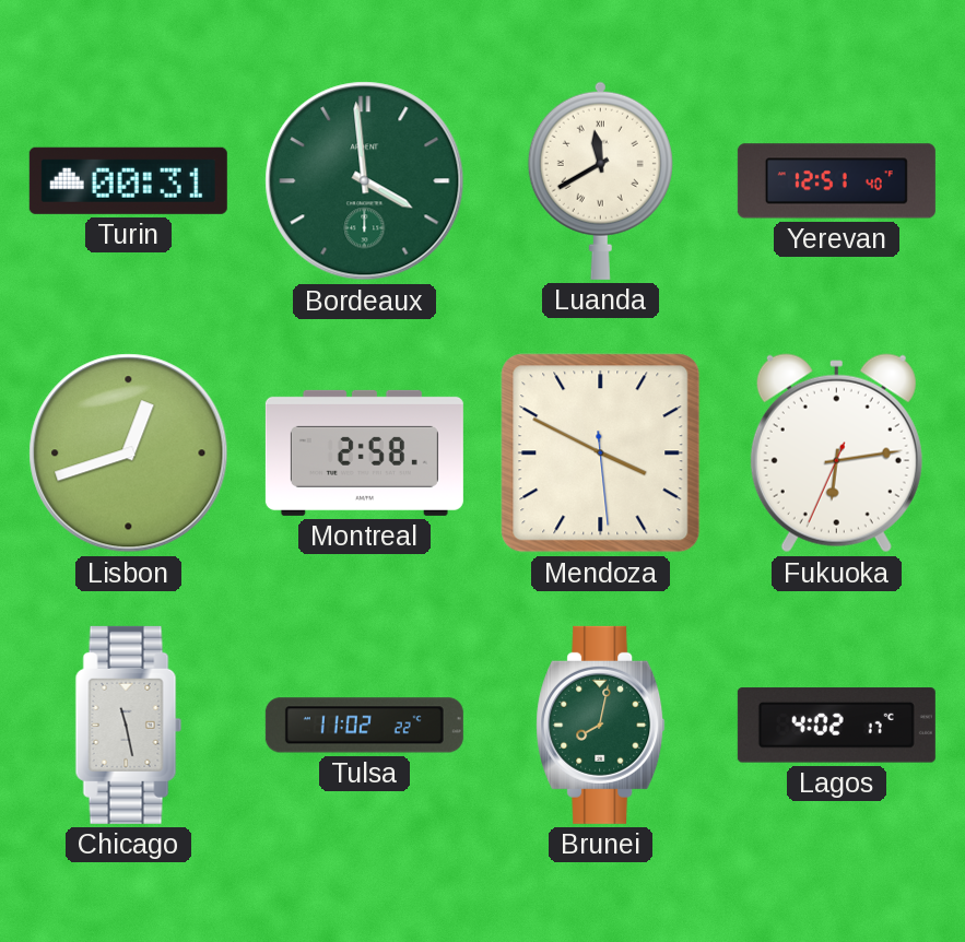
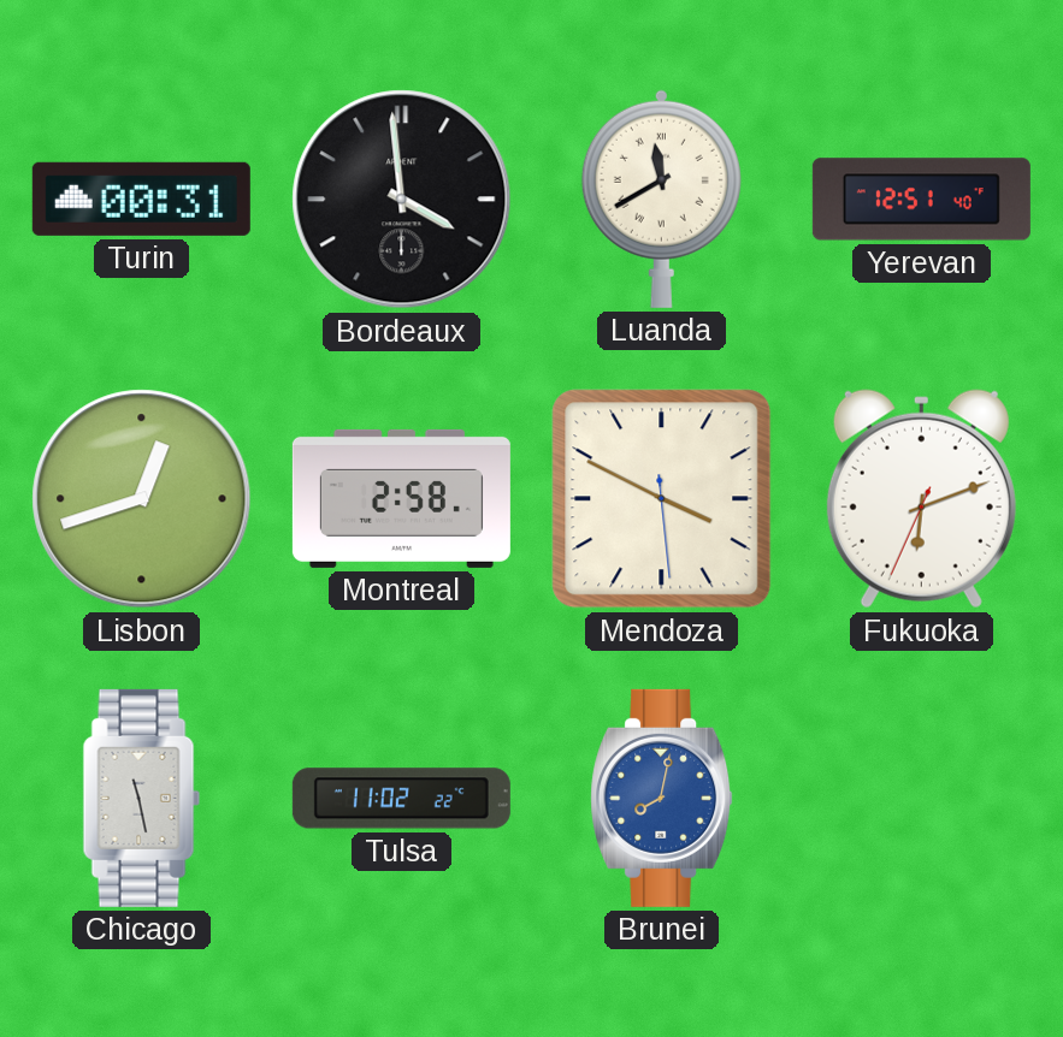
Bordeaux dial: green -> black (402, 200)
Fukuoka: 6:13 -> 6:11 (921, 499)
Brunei dial: green -> blue (662, 798)
Lagos: 4:02 -> none (836, 726)
